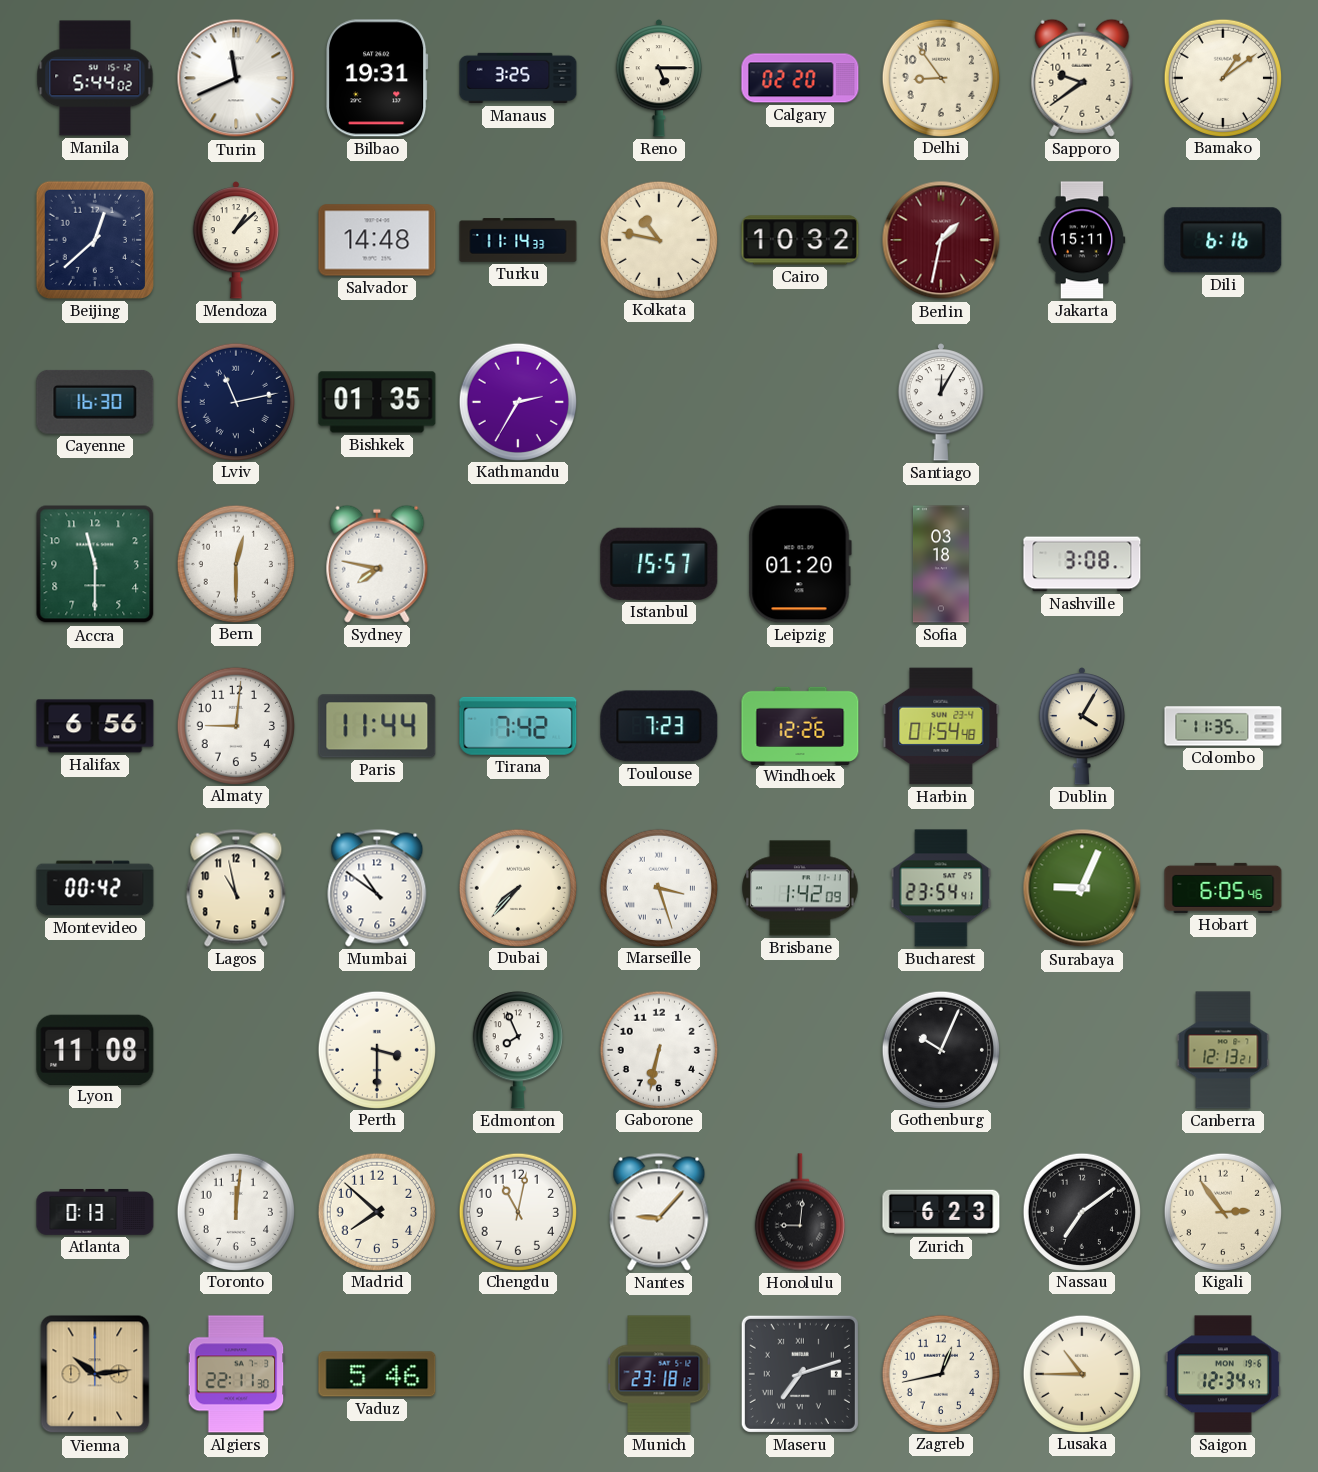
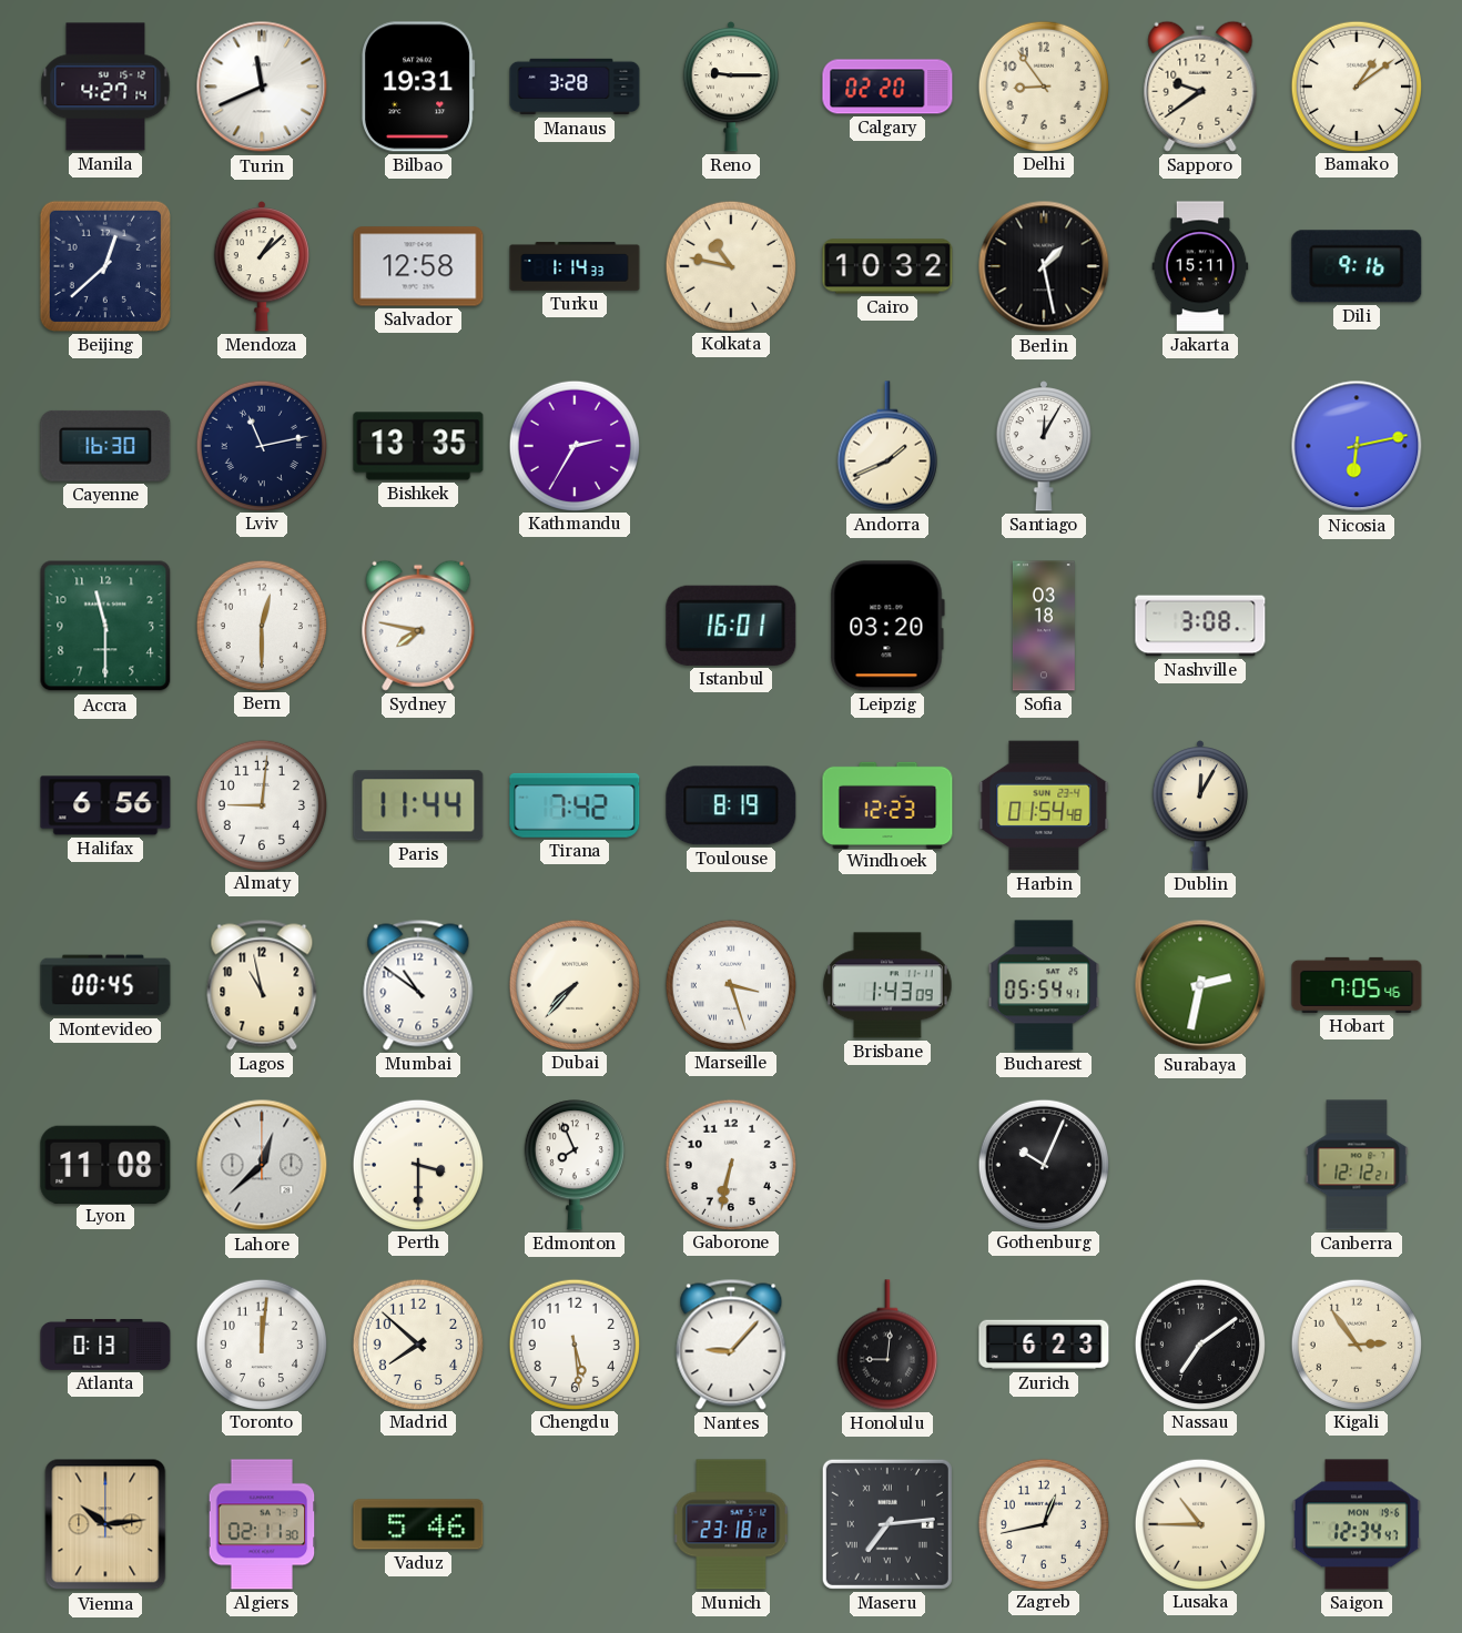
Manila: 5:44 -> 4:27 (105, 87)
Manaus: 3:25 -> 3:28 (575, 87)
Reno: 5:15 -> 9:15 (731, 87)
Salvador: 14:48 -> 12:58 (418, 266)
Turku: 11:14 -> 1:14 (575, 266)
Berlin: 1:32 -> 1:28 (1044, 266)
Berlin dial: burgundy -> black (1044, 266)
Dili: 6:16 -> 9:16 (1357, 266)
Bishkek: 01:35 -> 13:35 (418, 446)
Andorra: none -> 1:41 (887, 446)
Nicosia: none -> 6:13 (1357, 446)
Istanbul: 15:57 -> 16:01 (731, 626)
Leipzig: 01:20 -> 03:20 (887, 626)
Toulouse: 7:23 -> 8:19 (731, 805)
Windhoek: 12:26 -> 12:23 (887, 804)
Dublin: 4:05 -> 12:05 (1200, 805)
Colombo: 11:35 -> none (1223, 726)
Montevideo: 00:42 -> 00:45 (105, 985)
Brisbane: 1:42 -> 1:43 (887, 985)
Bucharest: 23:54 -> 05:54 (1044, 985)
Surabaya: 9:04 -> 2:32 (1200, 985)
Hobart: 6:05 -> 7:05 (1357, 985)
Lahore: none -> 12:38 (262, 1165)
Canberra: 12:13 -> 12:12 (1357, 1165)
Chengdu: 11:02 -> 5:29 (573, 1343)
Algiers: 22:11 -> 02:11 (262, 1524)
Maseru: 7:12 -> 7:14 (887, 1524)
